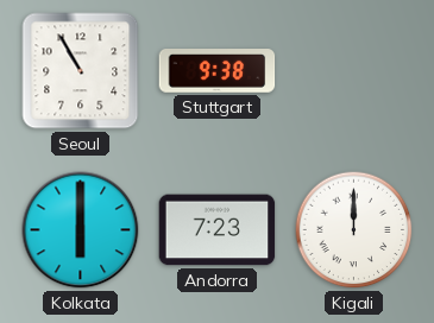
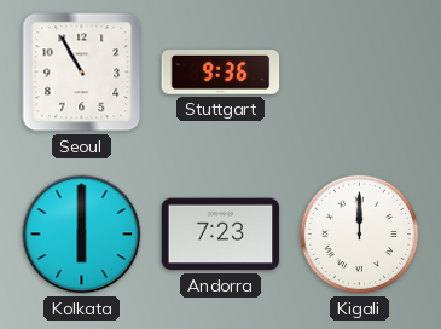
Stuttgart: 9:38 -> 9:36 (221, 73)
